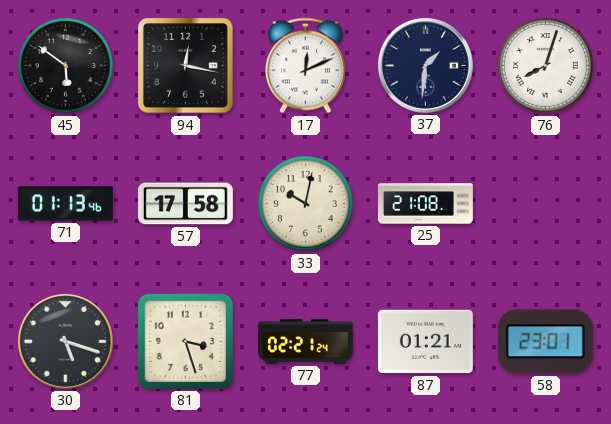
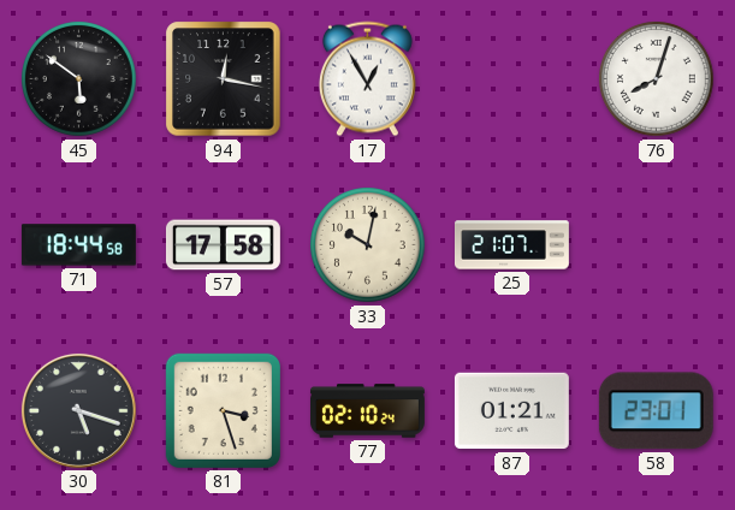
17: 12:11 -> 12:55 (367, 79)
37: 1:31 -> none (425, 65)
71: 01:13 -> 18:44 (78, 245)
25: 21:08 -> 21:07 (511, 245)
77: 02:21 -> 02:10 (367, 411)
